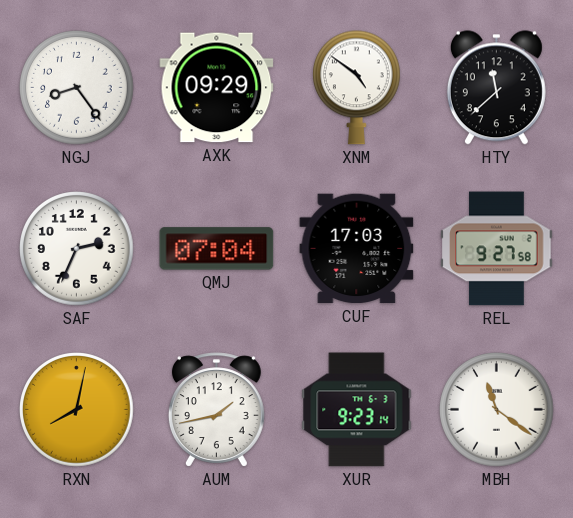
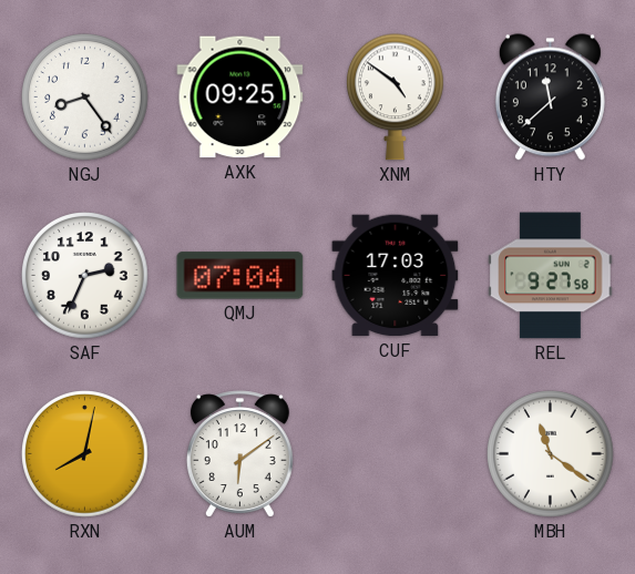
AXK: 09:29 -> 09:25 (240, 98)
AUM: 1:43 -> 6:09 (239, 454)
XUR: 9:23 -> none (357, 410)
